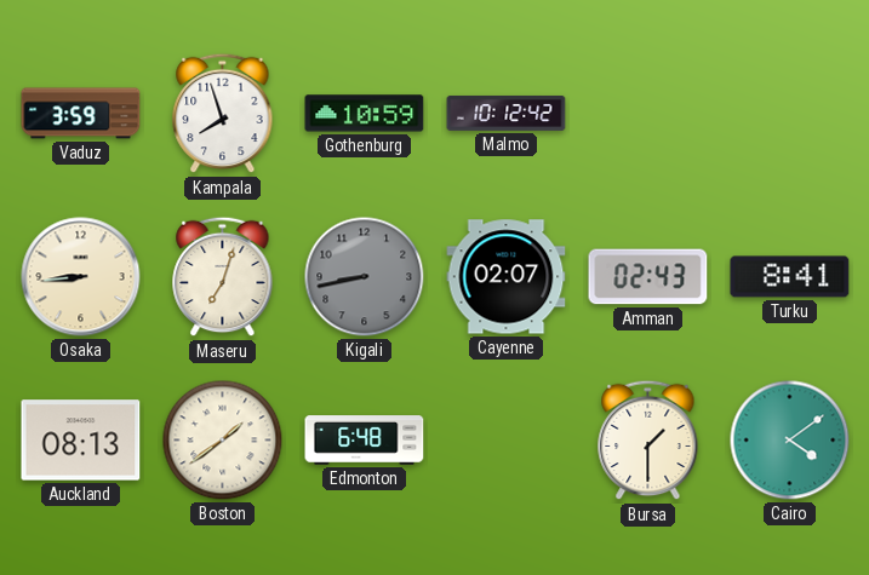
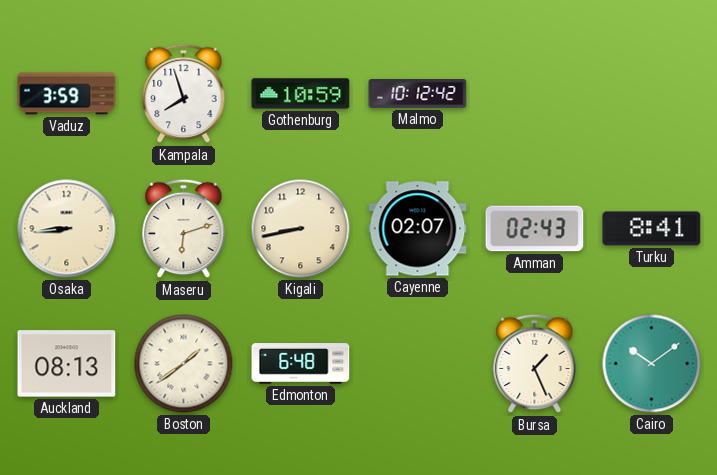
Maseru: 7:03 -> 6:12 (184, 229)
Kigali dial: grey -> cream (301, 229)
Bursa: 1:30 -> 1:26 (535, 364)
Cairo: 4:09 -> 10:09 (652, 364)
